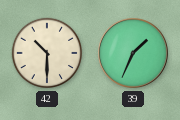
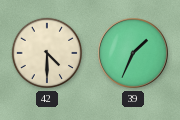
42: 10:30 -> 4:30 (47, 53)
